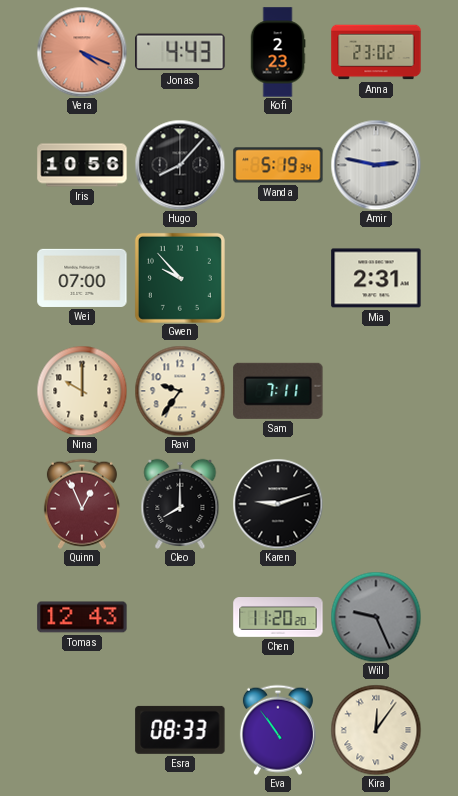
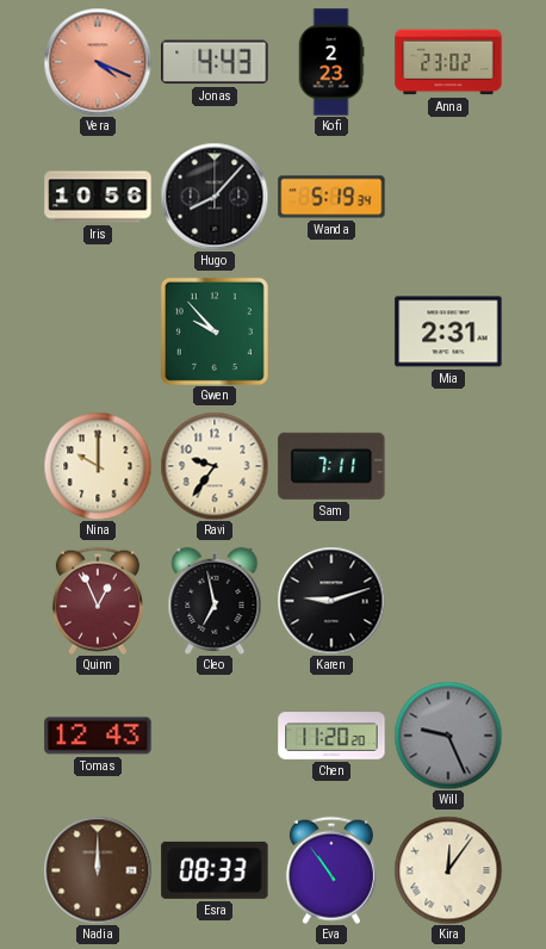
Amir: 2:47 -> none (376, 165)
Wei: 07:00 -> none (82, 278)
Cleo: 8:00 -> 6:58 (215, 601)
Nadia: none -> 12:00 (98, 870)
